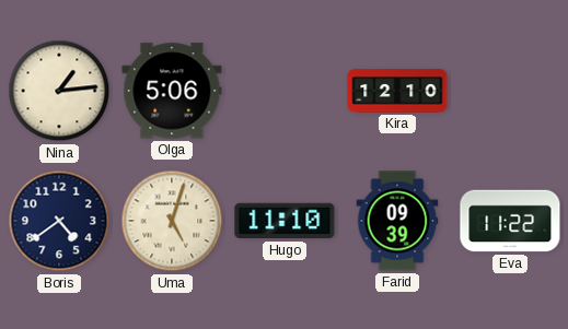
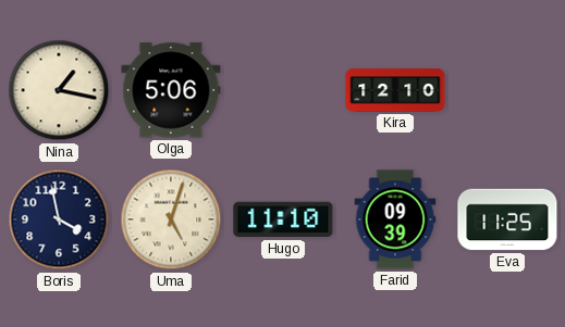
Nina: 1:14 -> 1:17 (59, 90)
Boris: 4:39 -> 3:58 (59, 219)
Eva: 11:22 -> 11:25 (507, 219)
